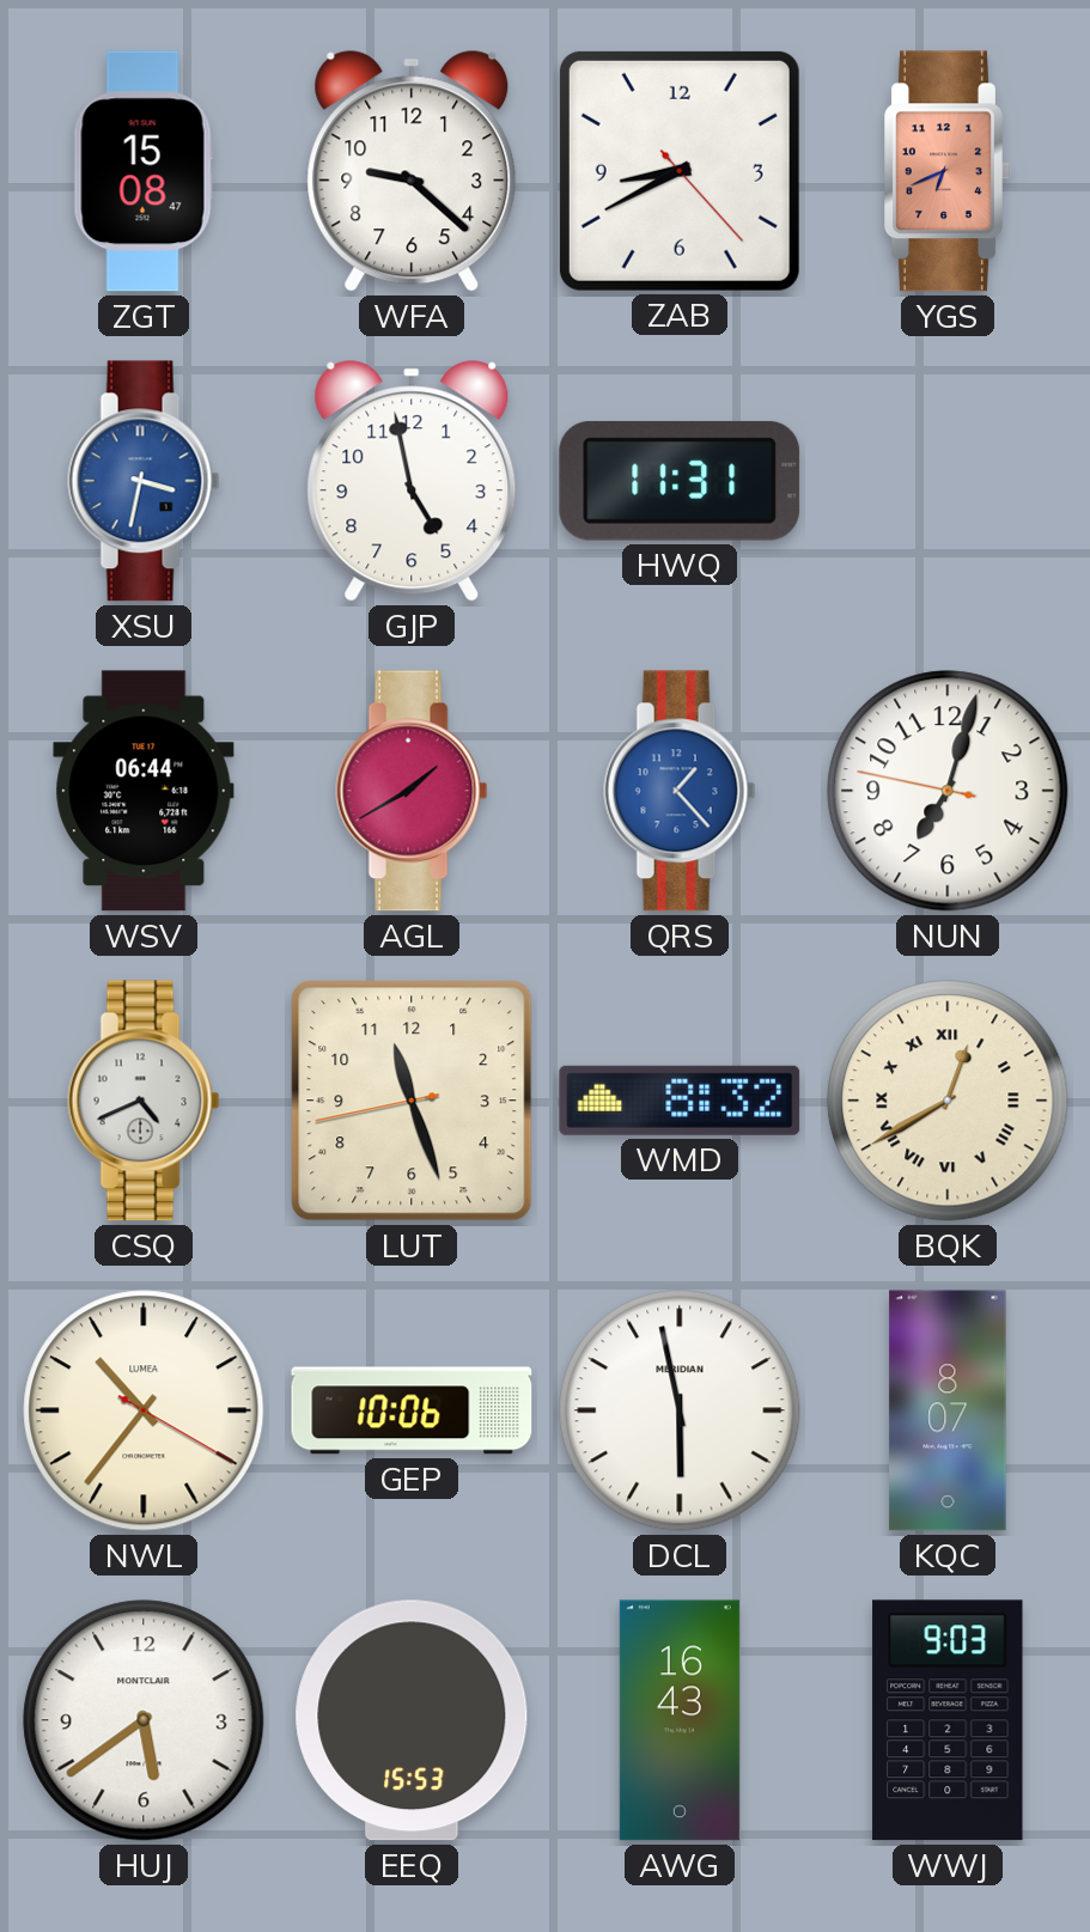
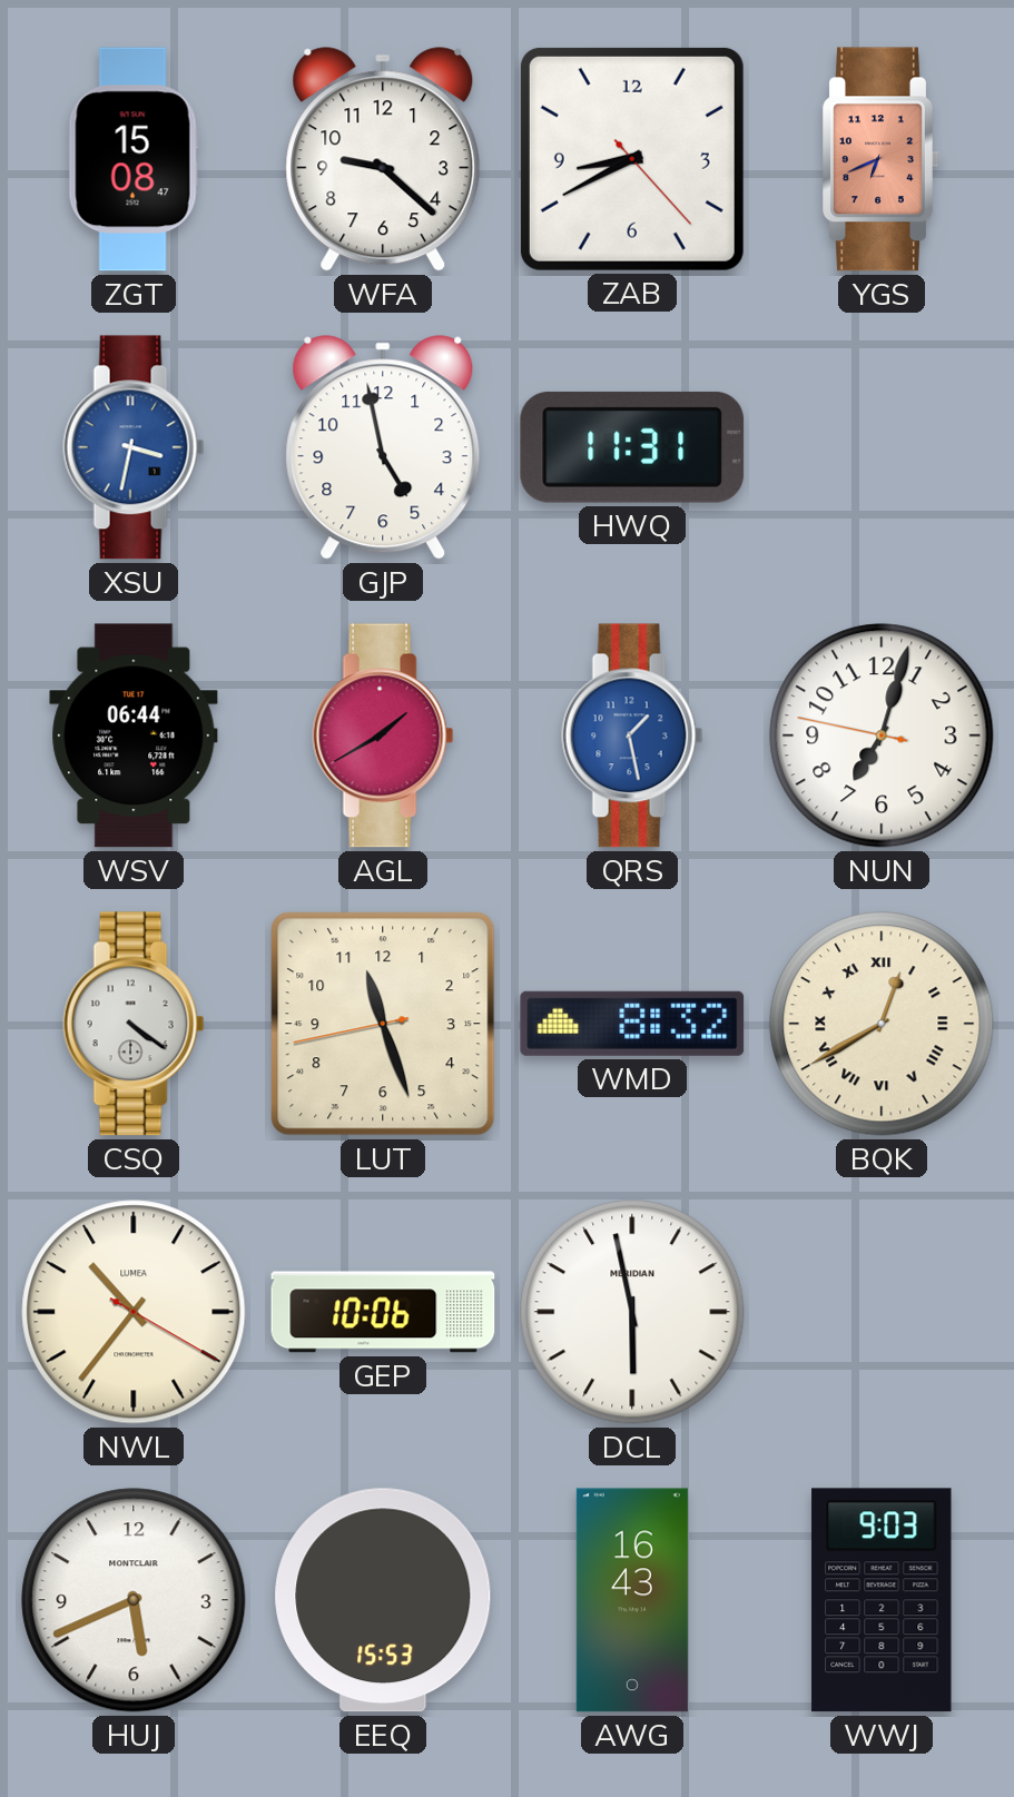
QRS: 1:23 -> 1:28 (632, 735)
CSQ: 4:41 -> 4:21 (134, 1024)
KQC: 8:07 -> none (948, 1410)
HUJ: 5:39 -> 5:41 (134, 1600)
